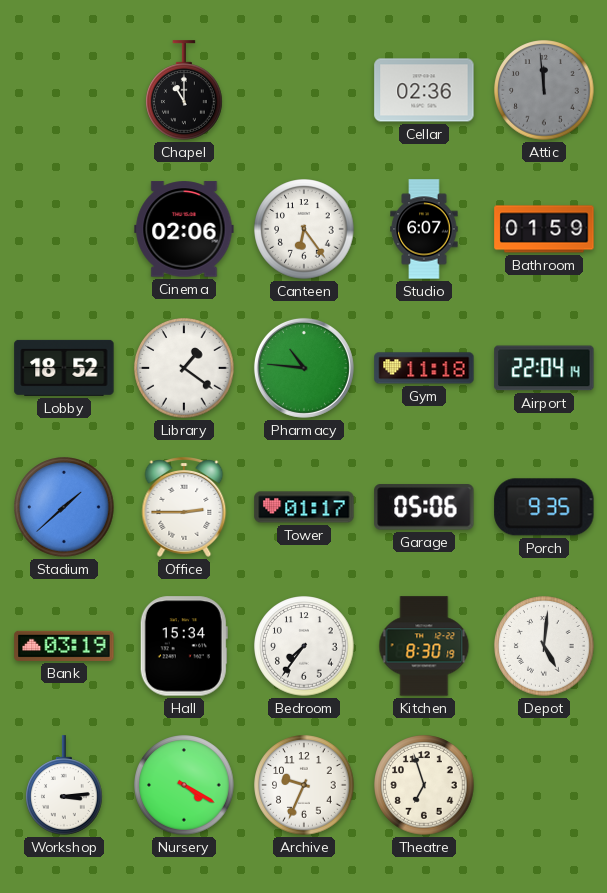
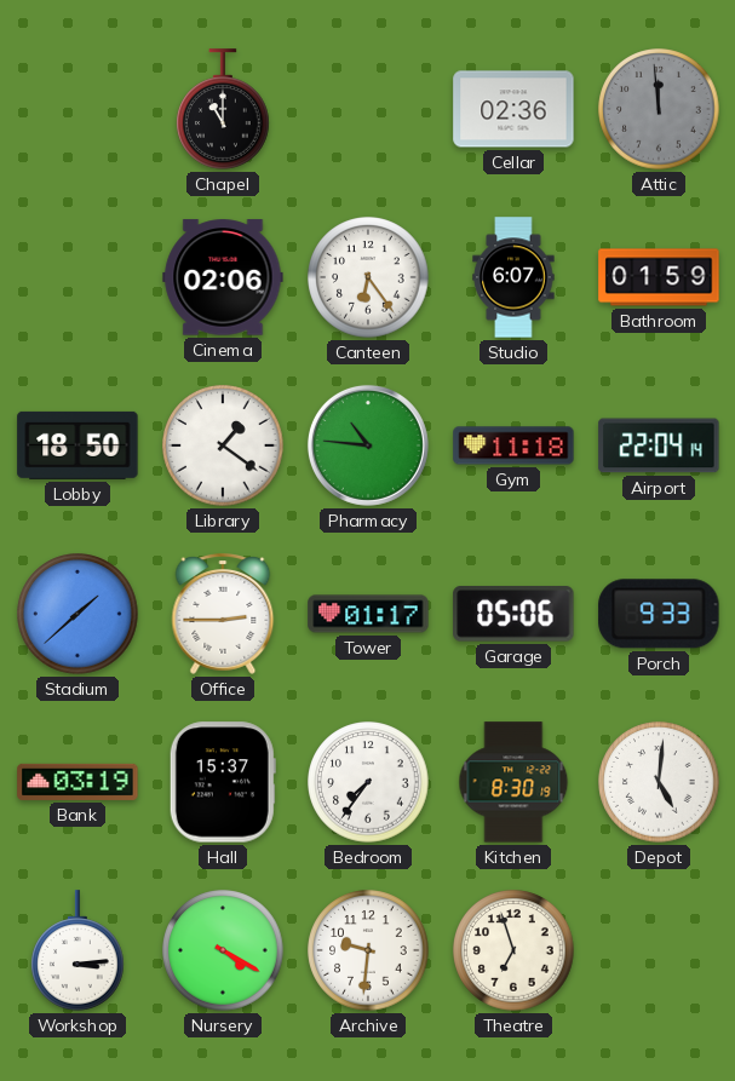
Lobby: 18:52 -> 18:50 (77, 445)
Porch: 9:35 -> 9:33 (659, 614)
Hall: 15:34 -> 15:37 (223, 782)
Archive: 9:34 -> 9:31 (368, 950)
